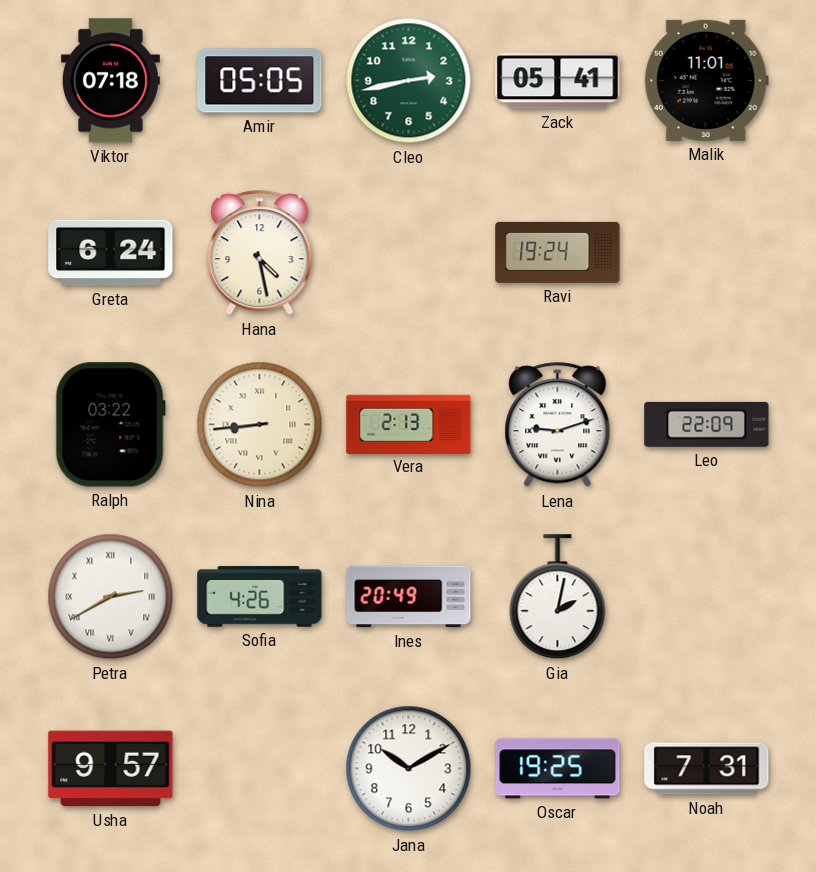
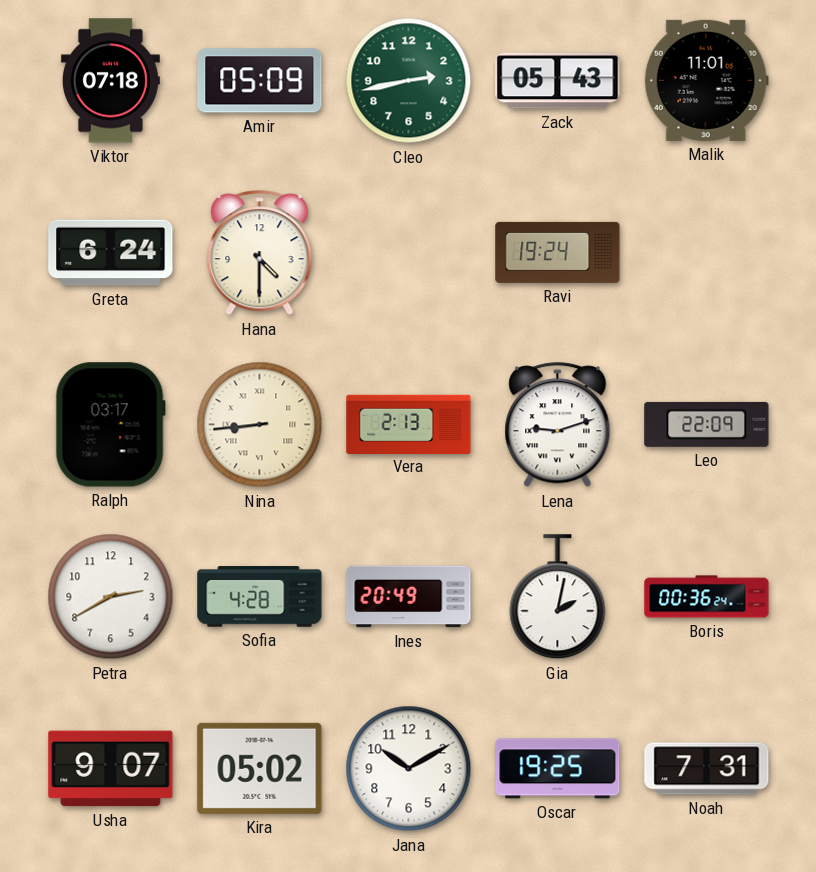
Amir: 05:05 -> 05:09 (260, 81)
Zack: 05:41 -> 05:43 (558, 81)
Hana: 4:28 -> 4:30 (260, 253)
Ralph: 03:22 -> 03:17 (110, 425)
Petra numerals: Roman -> Arabic (111, 597)
Sofia: 4:26 -> 4:28 (260, 597)
Boris: none -> 00:36 (707, 597)
Usha: 9:57 -> 9:07 (111, 769)
Kira: none -> 05:02 (260, 768)
